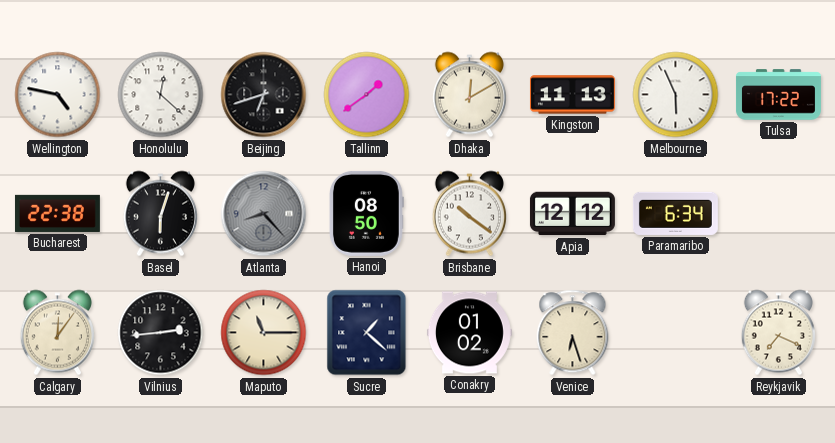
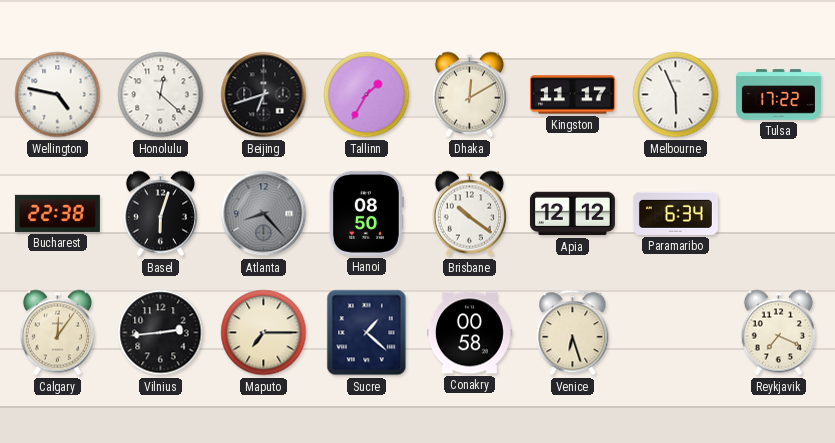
Tallinn: 1:39 -> 1:35 (367, 95)
Kingston: 11:13 -> 11:17 (572, 95)
Maputo: 11:15 -> 7:15 (264, 333)
Conakry: 01:02 -> 00:58 (469, 333)
